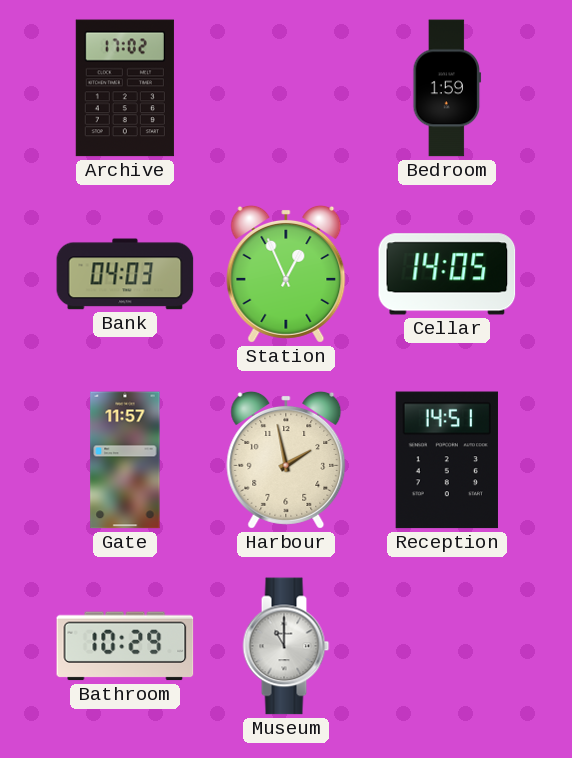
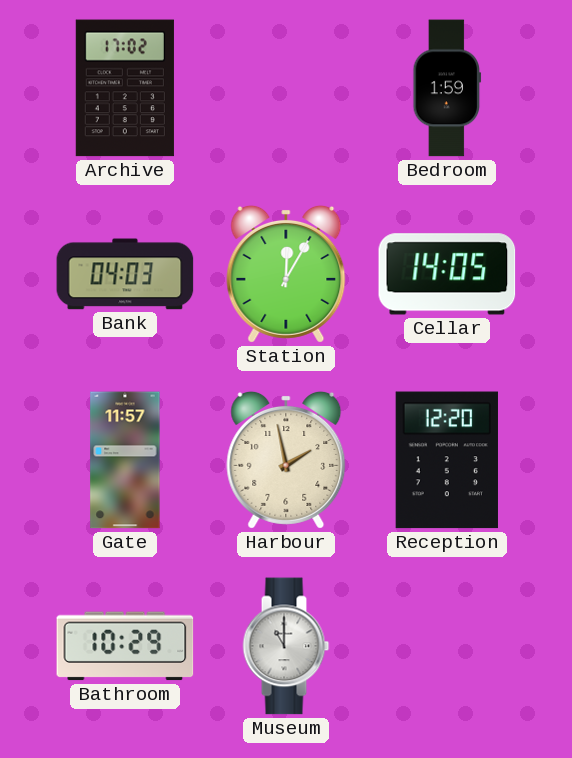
Station: 12:56 -> 12:05 (286, 274)
Reception: 14:51 -> 12:20 (447, 460)
